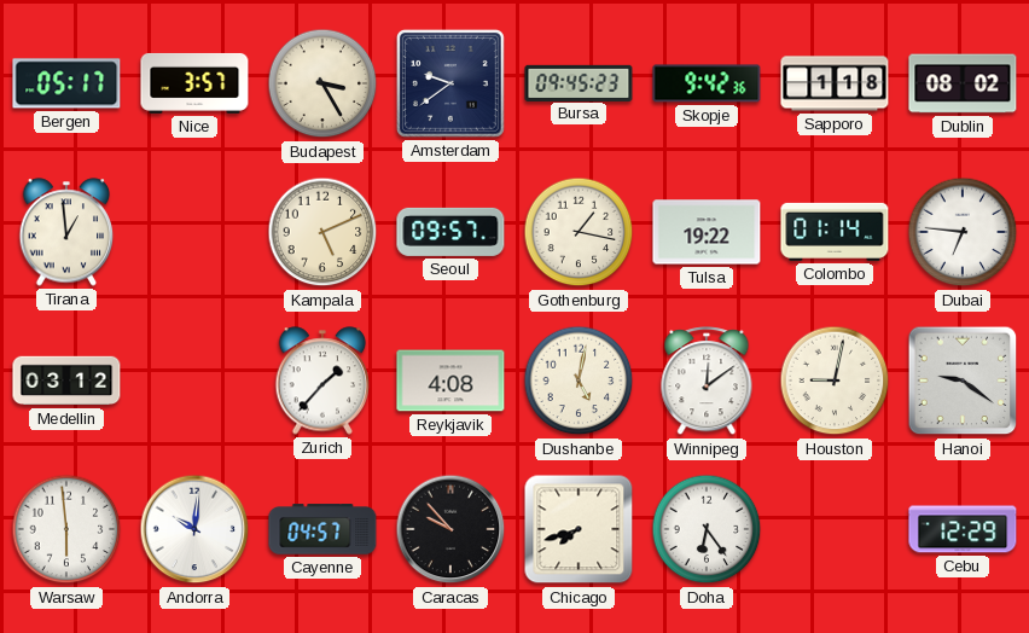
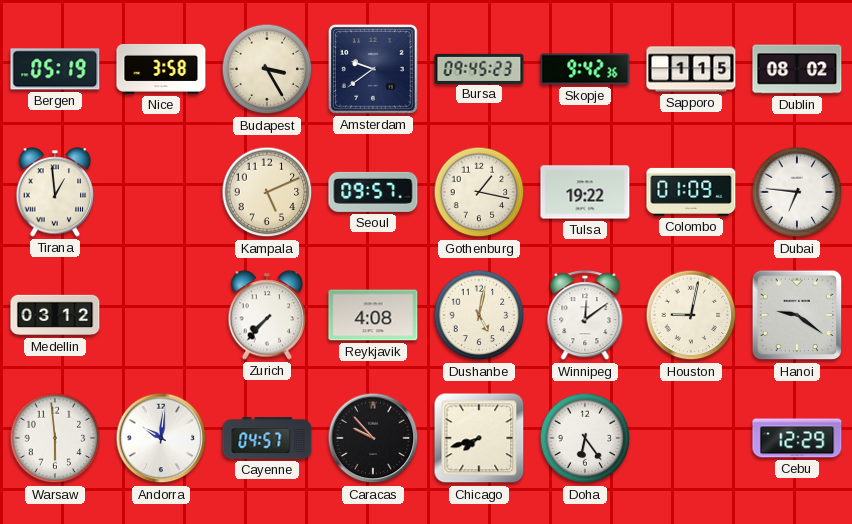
Bergen: 05:17 -> 05:19 (55, 69)
Nice: 3:57 -> 3:58 (161, 69)
Sapporo: 1:18 -> 1:15 (691, 69)
Colombo: 01:14 -> 01:09 (691, 192)
Zurich: 1:37 -> 7:37 (267, 315)
